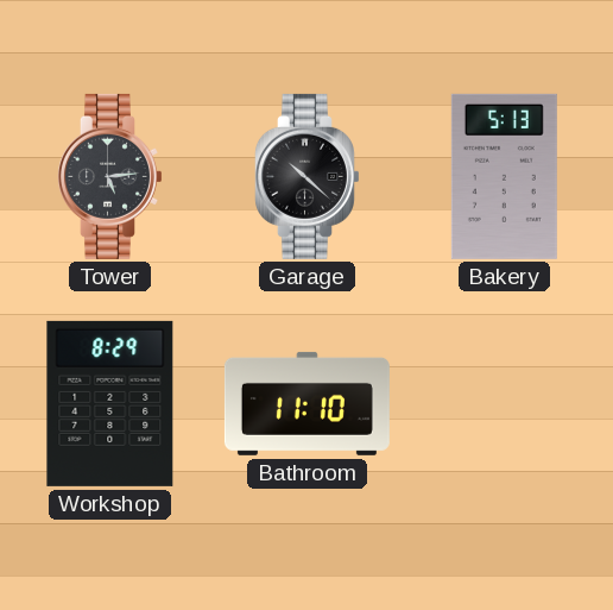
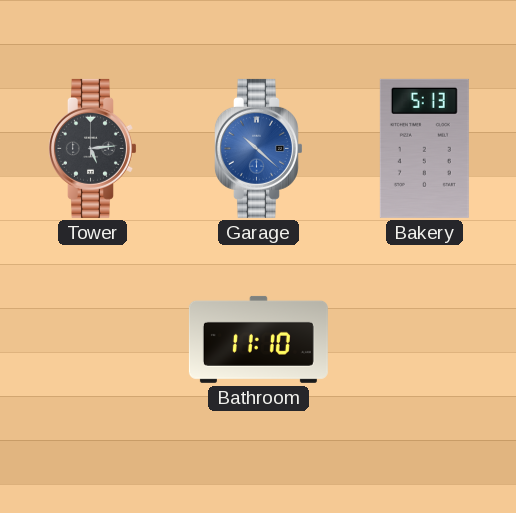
Garage dial: black -> blue (258, 148)
Workshop: 8:29 -> none (110, 403)
